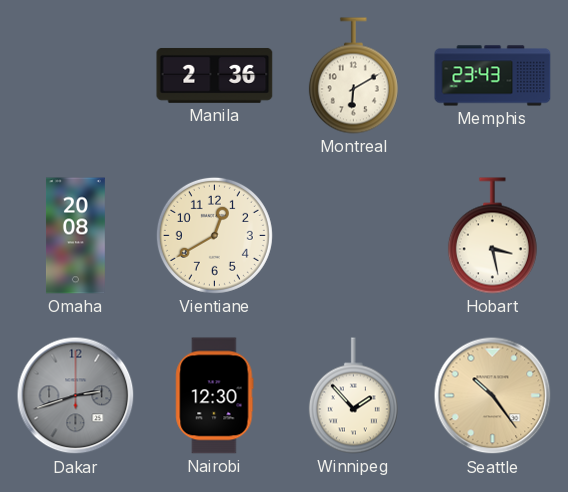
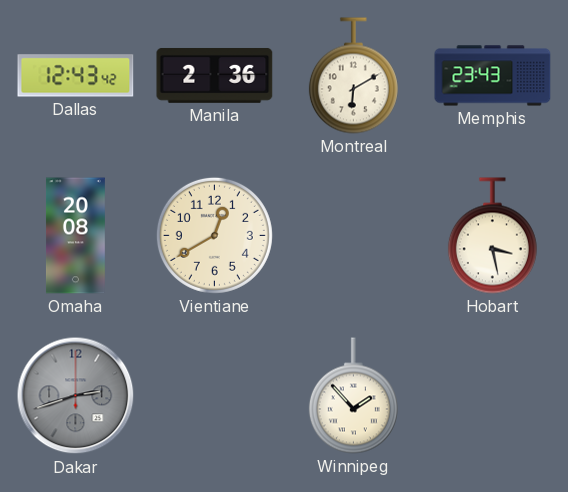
Dallas: none -> 12:43 (76, 76)
Nairobi: 12:30 -> none (215, 396)
Seattle: 10:24 -> none (493, 396)
